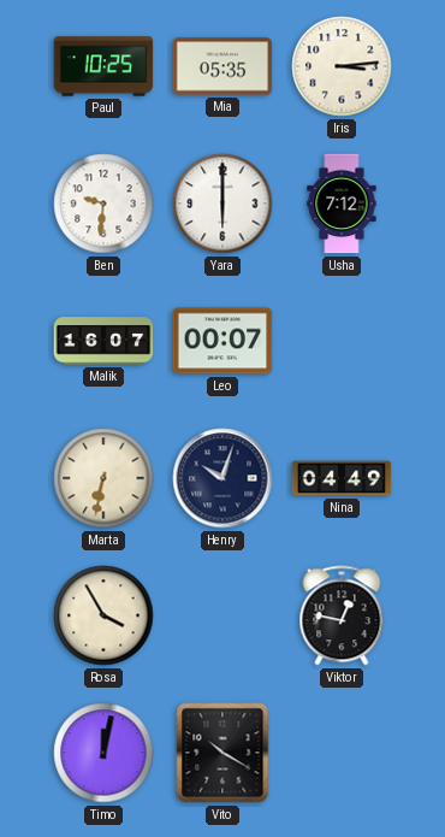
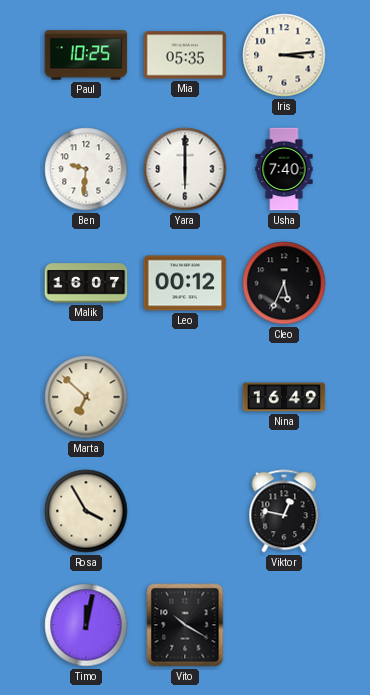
Usha: 7:12 -> 7:40 (284, 169)
Leo: 00:07 -> 00:12 (185, 283)
Cleo: none -> 5:34 (284, 283)
Marta: 6:32 -> 6:52 (86, 397)
Henry: 10:03 -> none (222, 478)
Nina: 04:49 -> 16:49 (284, 397)
